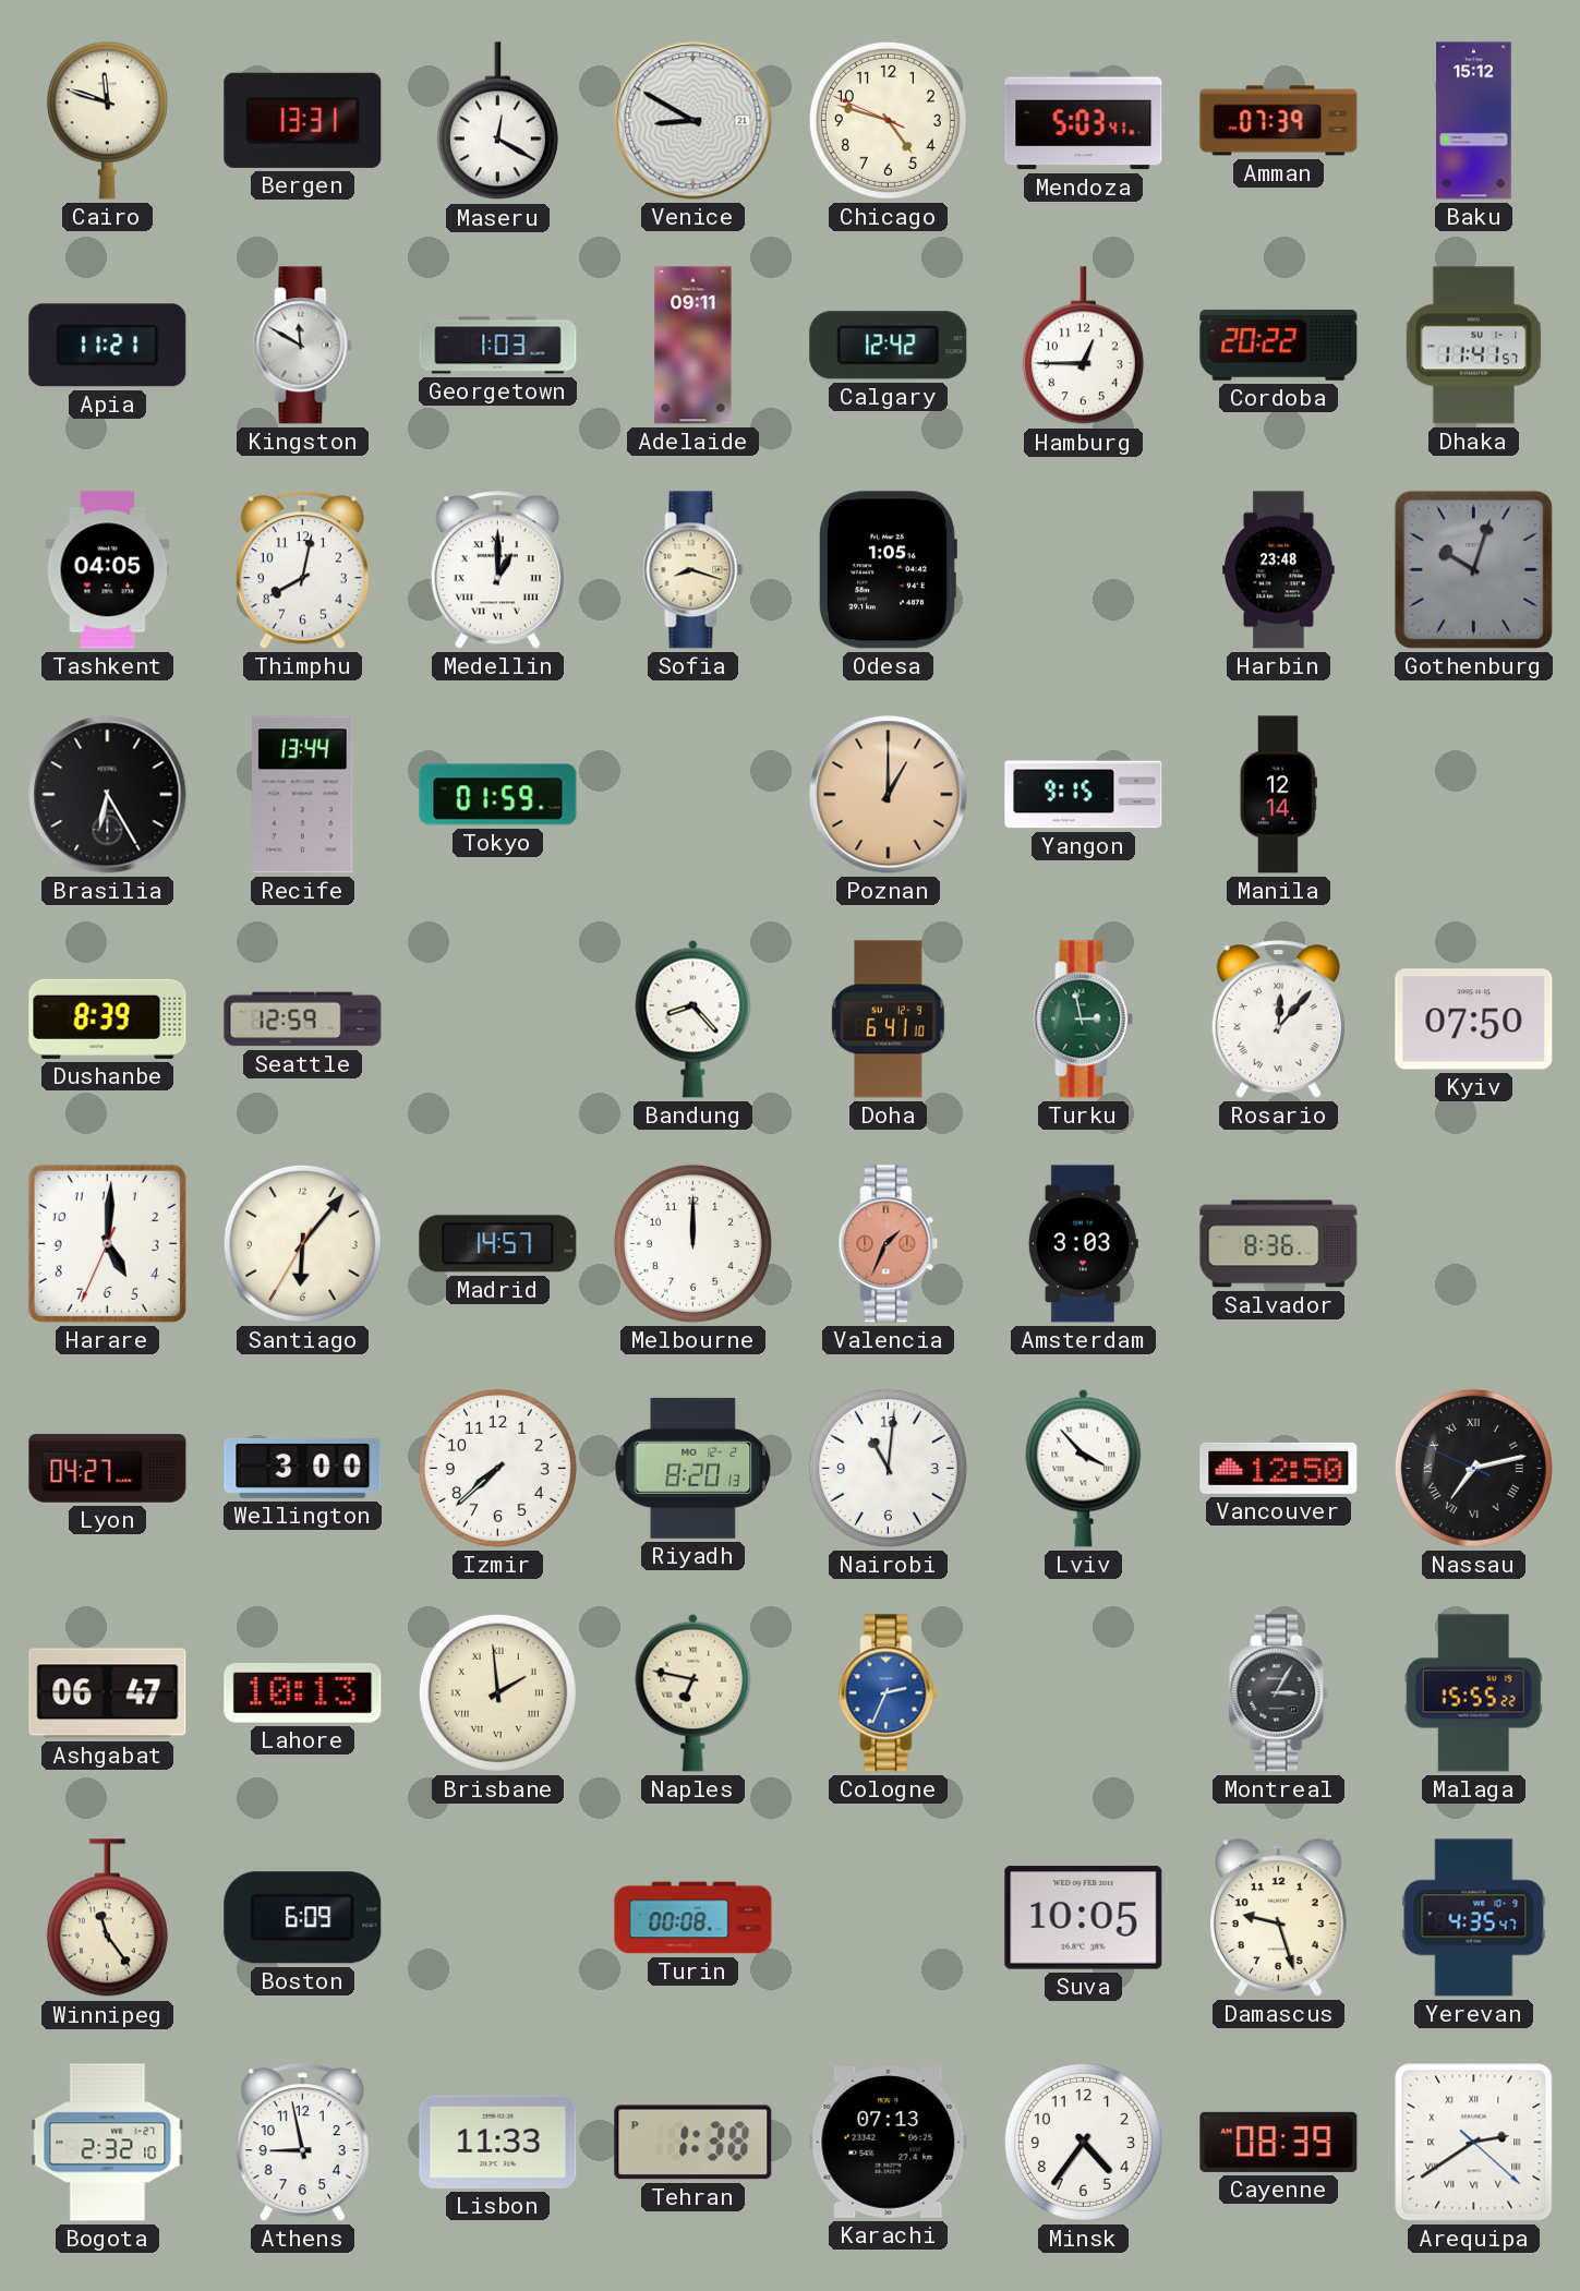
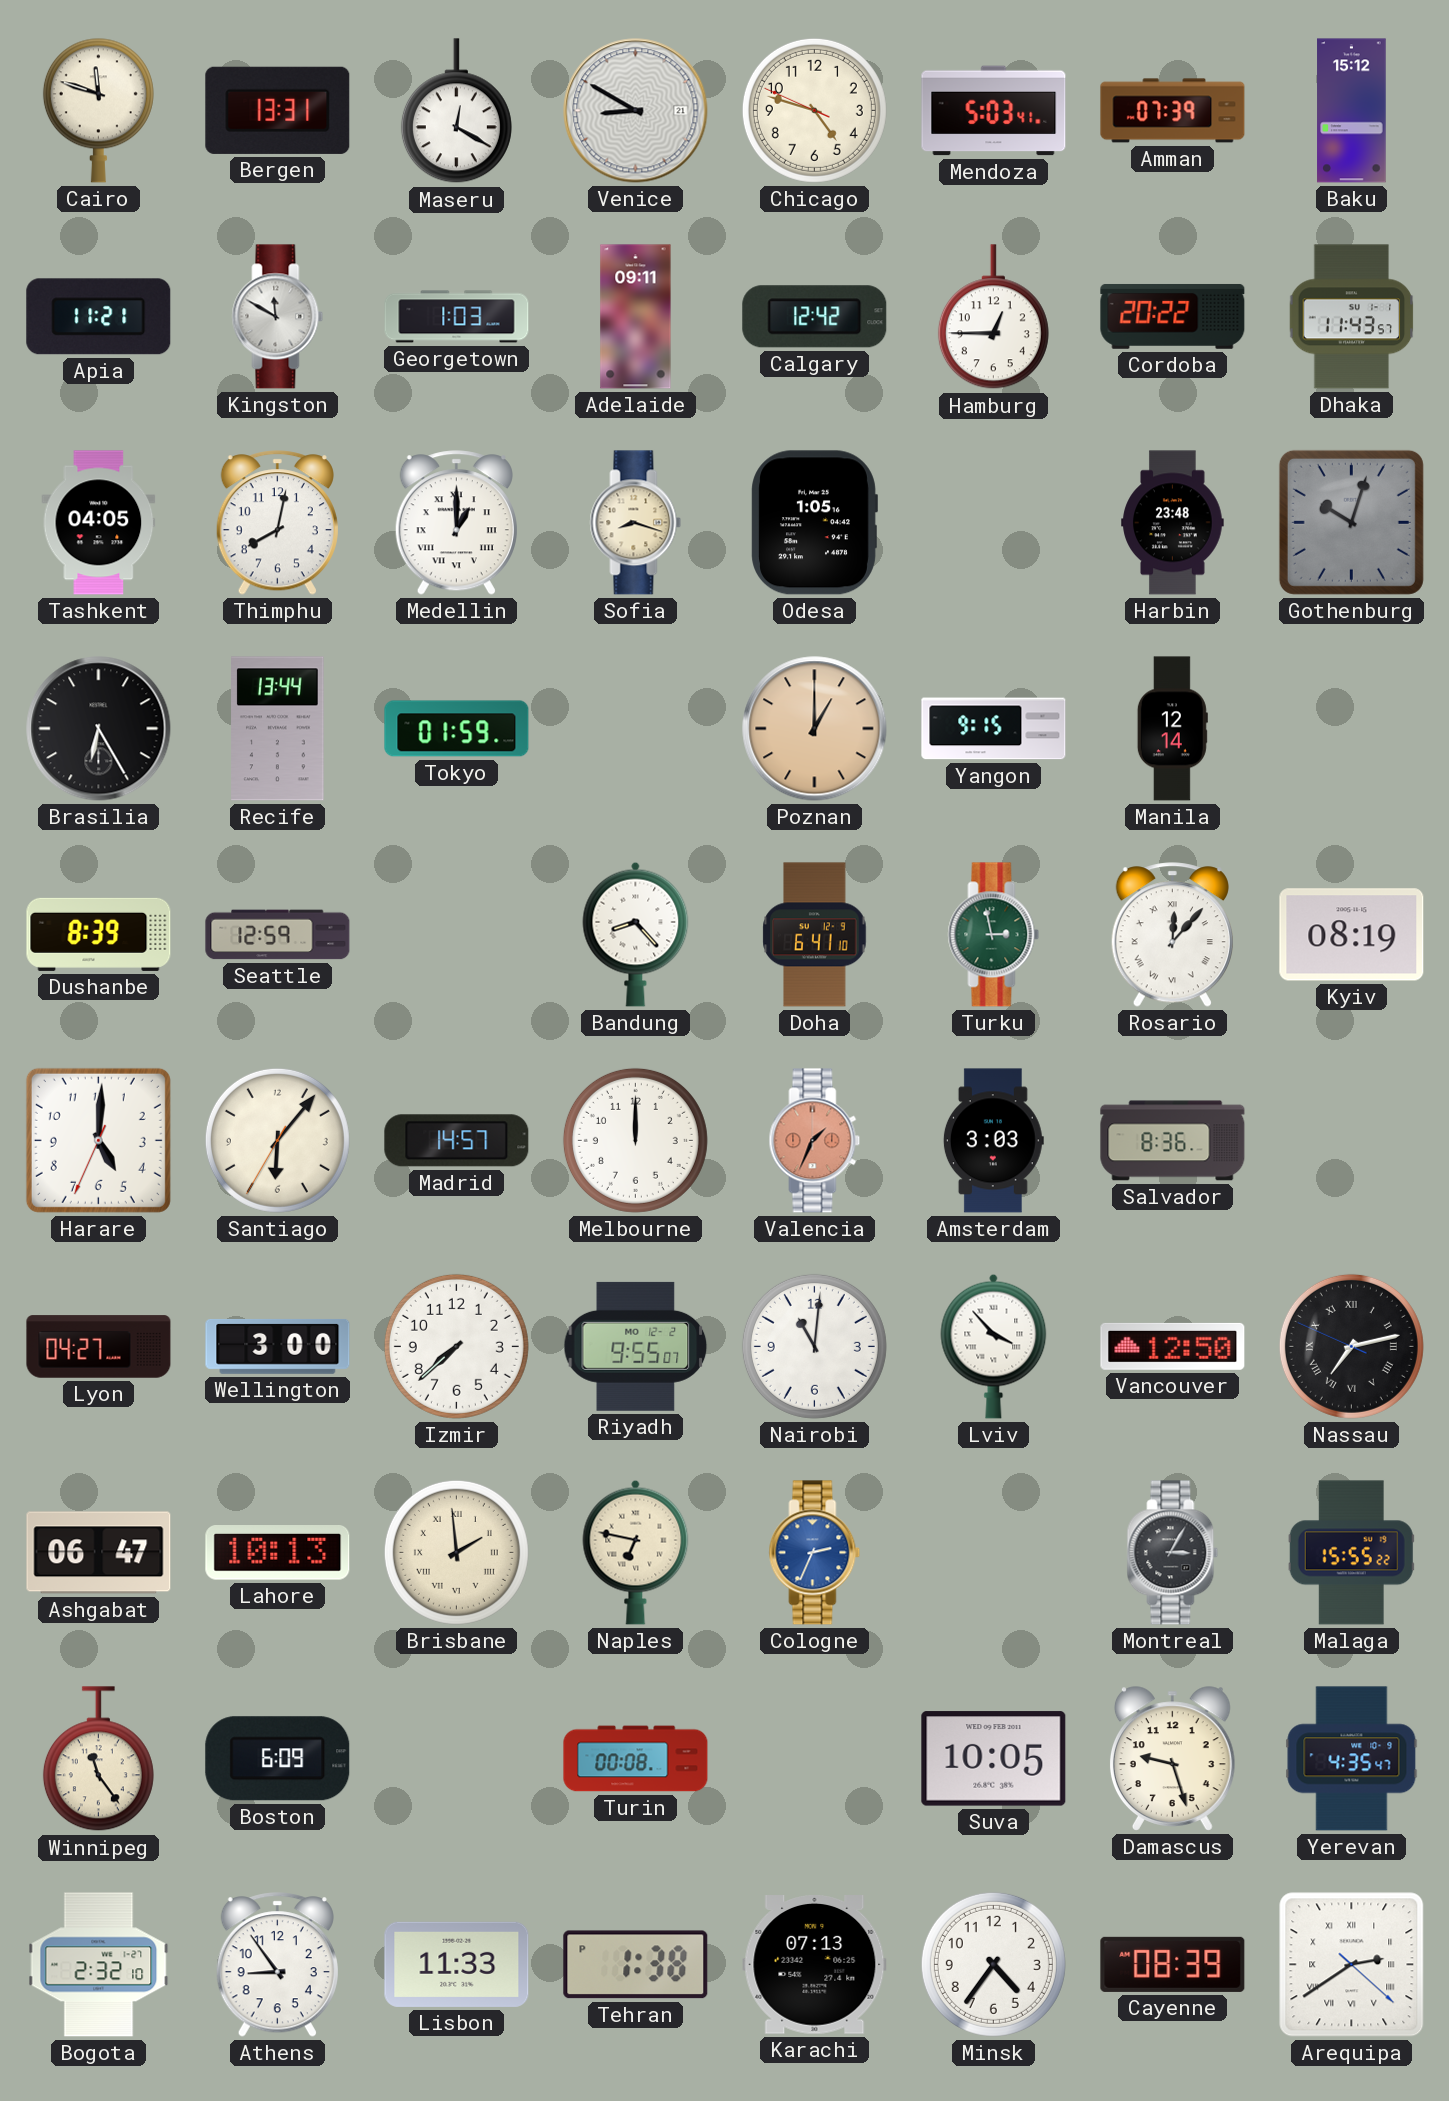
Dhaka: 11:41 -> 11:43 (1352, 317)
Kyiv: 07:50 -> 08:19 (1352, 935)
Riyadh: 8:20 -> 9:55 (636, 1346)
Athens: 8:58 -> 8:54 (277, 1965)
